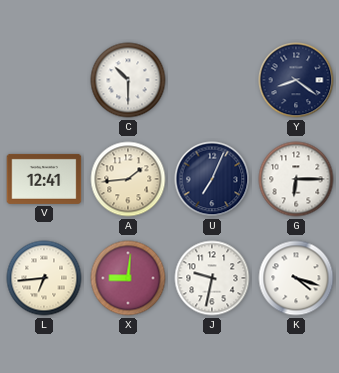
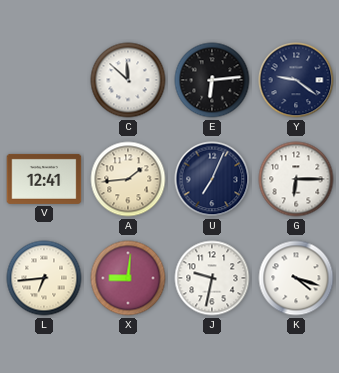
C: 10:30 -> 11:52 (128, 80)
E: none -> 6:14 (212, 80)
Y: 8:21 -> 9:21 (296, 80)
